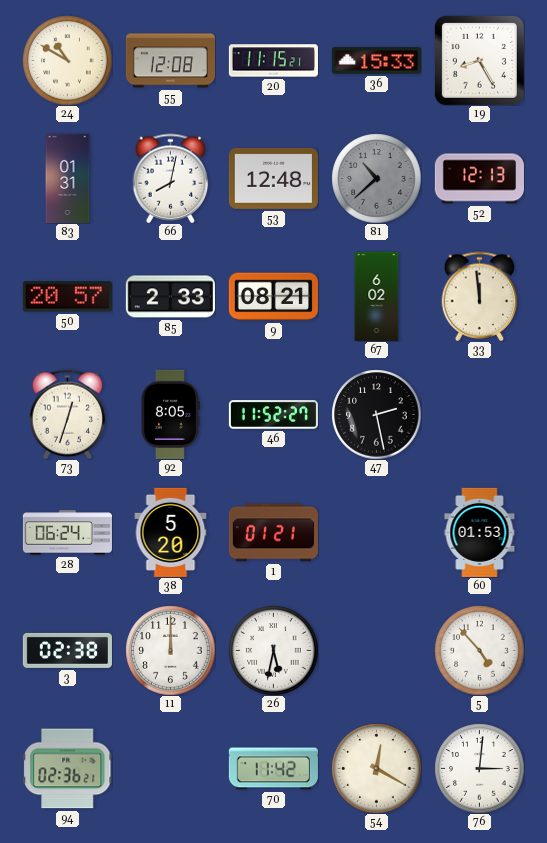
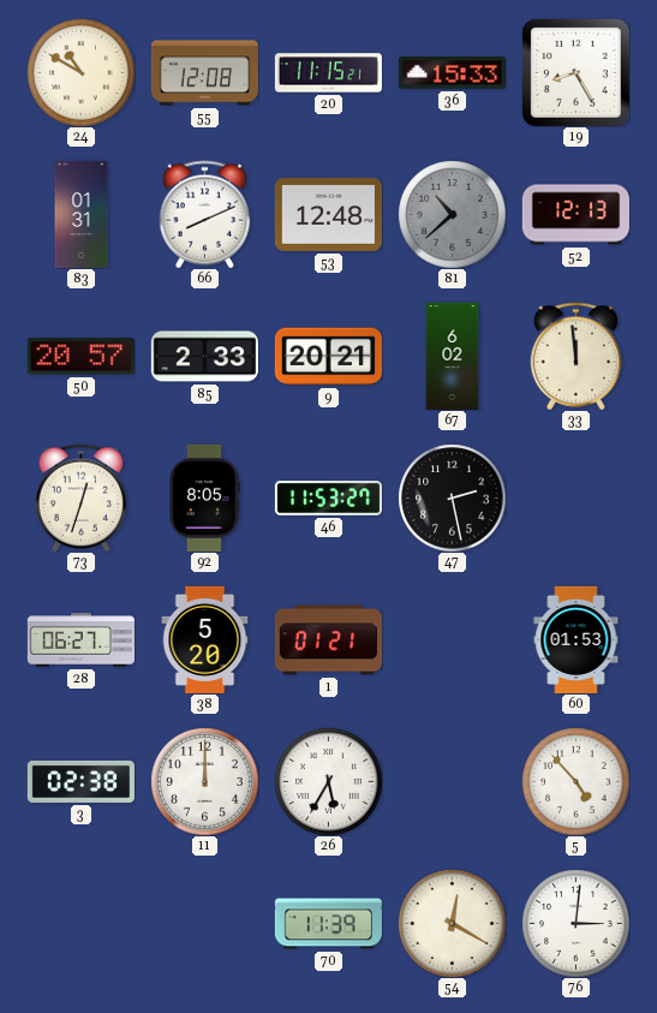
66: 8:02 -> 8:11 (205, 214)
9: 08:21 -> 20:21 (328, 357)
46: 11:52 -> 11:53 (328, 499)
28: 06:24 -> 06:27 (80, 640)
26: 5:32 -> 5:35 (328, 781)
94: 02:36 -> none (67, 769)
70: 11:42 -> 11:39 (328, 924)
